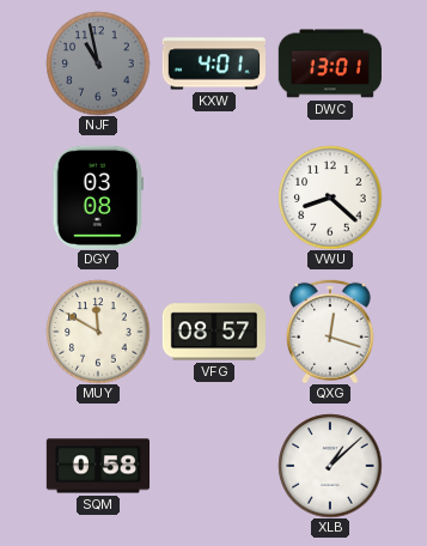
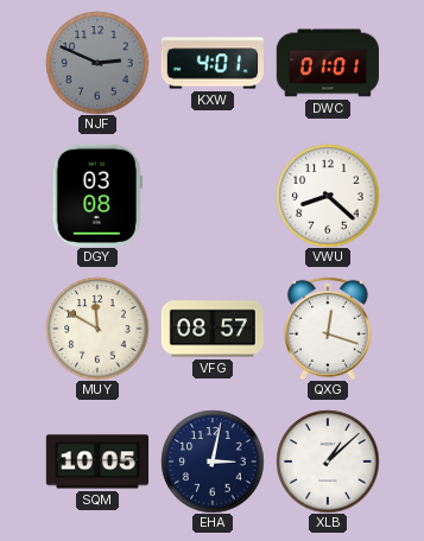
NJF: 10:58 -> 2:49 (97, 63)
DWC: 13:01 -> 01:01 (328, 63)
SQM: 0:58 -> 10:05 (96, 462)
EHA: none -> 3:02 (213, 462)
